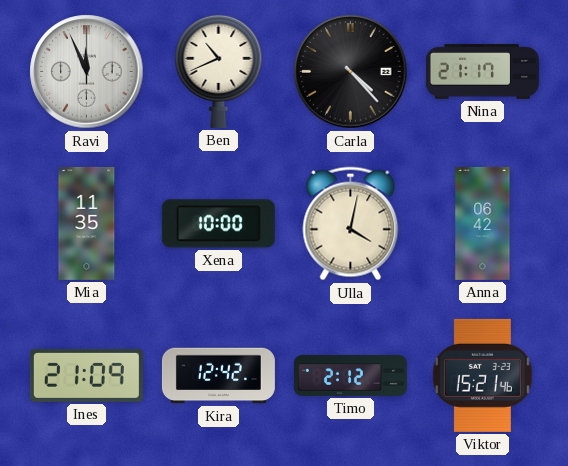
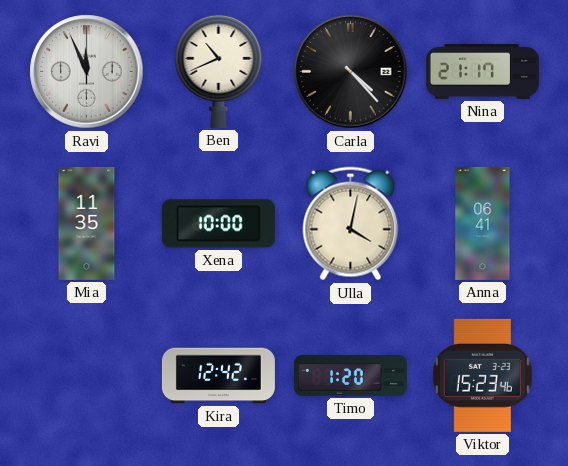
Anna: 06:42 -> 06:41 (483, 223)
Ines: 21:09 -> none (86, 375)
Timo: 2:12 -> 1:20 (350, 375)
Viktor: 15:21 -> 15:23 (482, 375)
